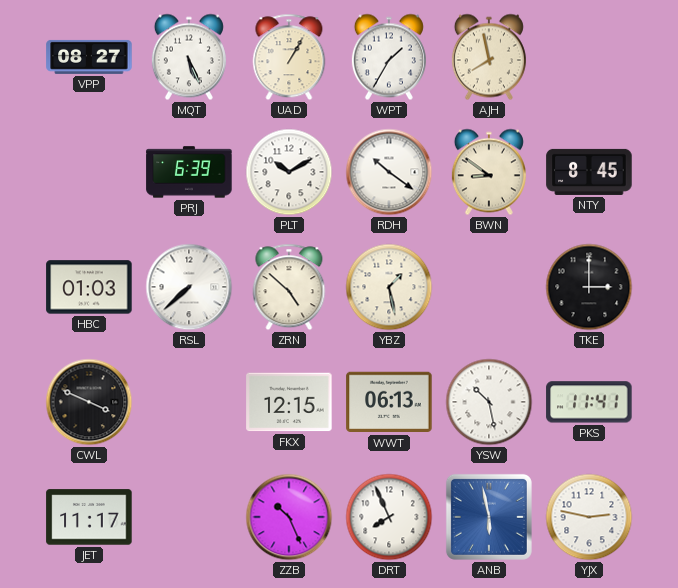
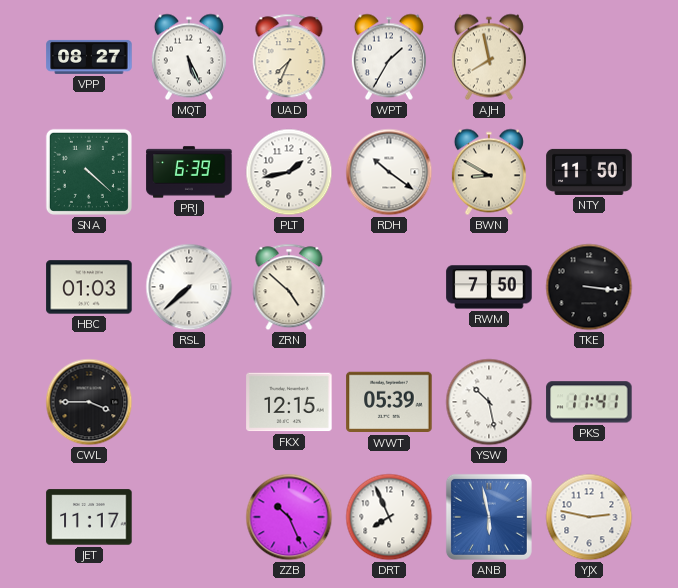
UAD: 1:05 -> 7:34 (289, 57)
SNA: none -> 4:22 (89, 172)
PLT: 10:10 -> 1:43 (289, 172)
BWN: 8:51 -> 8:50 (489, 172)
NTY: 8:45 -> 11:50 (589, 172)
YBZ: 1:28 -> none (389, 287)
RWM: none -> 7:50 (489, 287)
TKE: 3:00 -> 3:16 (589, 287)
CWL: 3:49 -> 3:45 (89, 402)
WWT: 06:13 -> 05:39 (389, 402)
